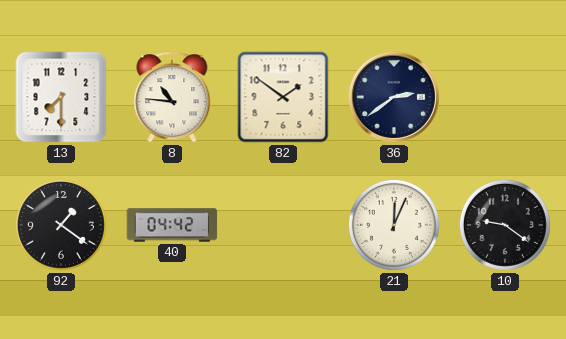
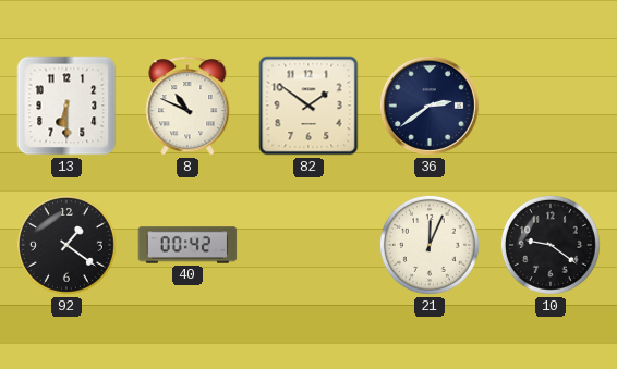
13: 7:30 -> 6:30 (66, 106)
8: 10:46 -> 10:49 (187, 106)
40: 04:42 -> 00:42 (187, 245)
